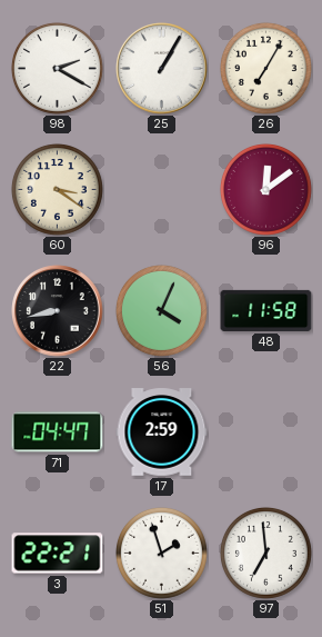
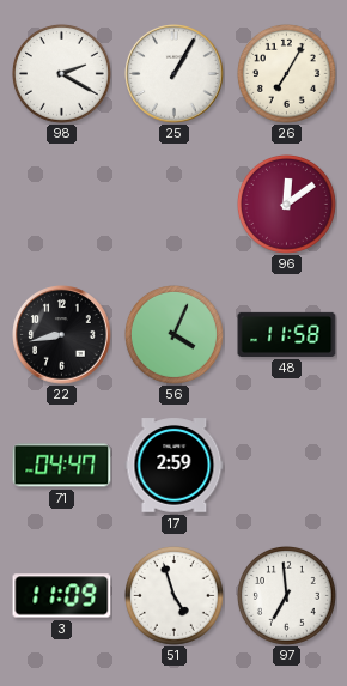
60: 3:21 -> none (57, 189)
3: 22:21 -> 11:09 (62, 596)
51: 1:57 -> 4:57 (173, 595)
